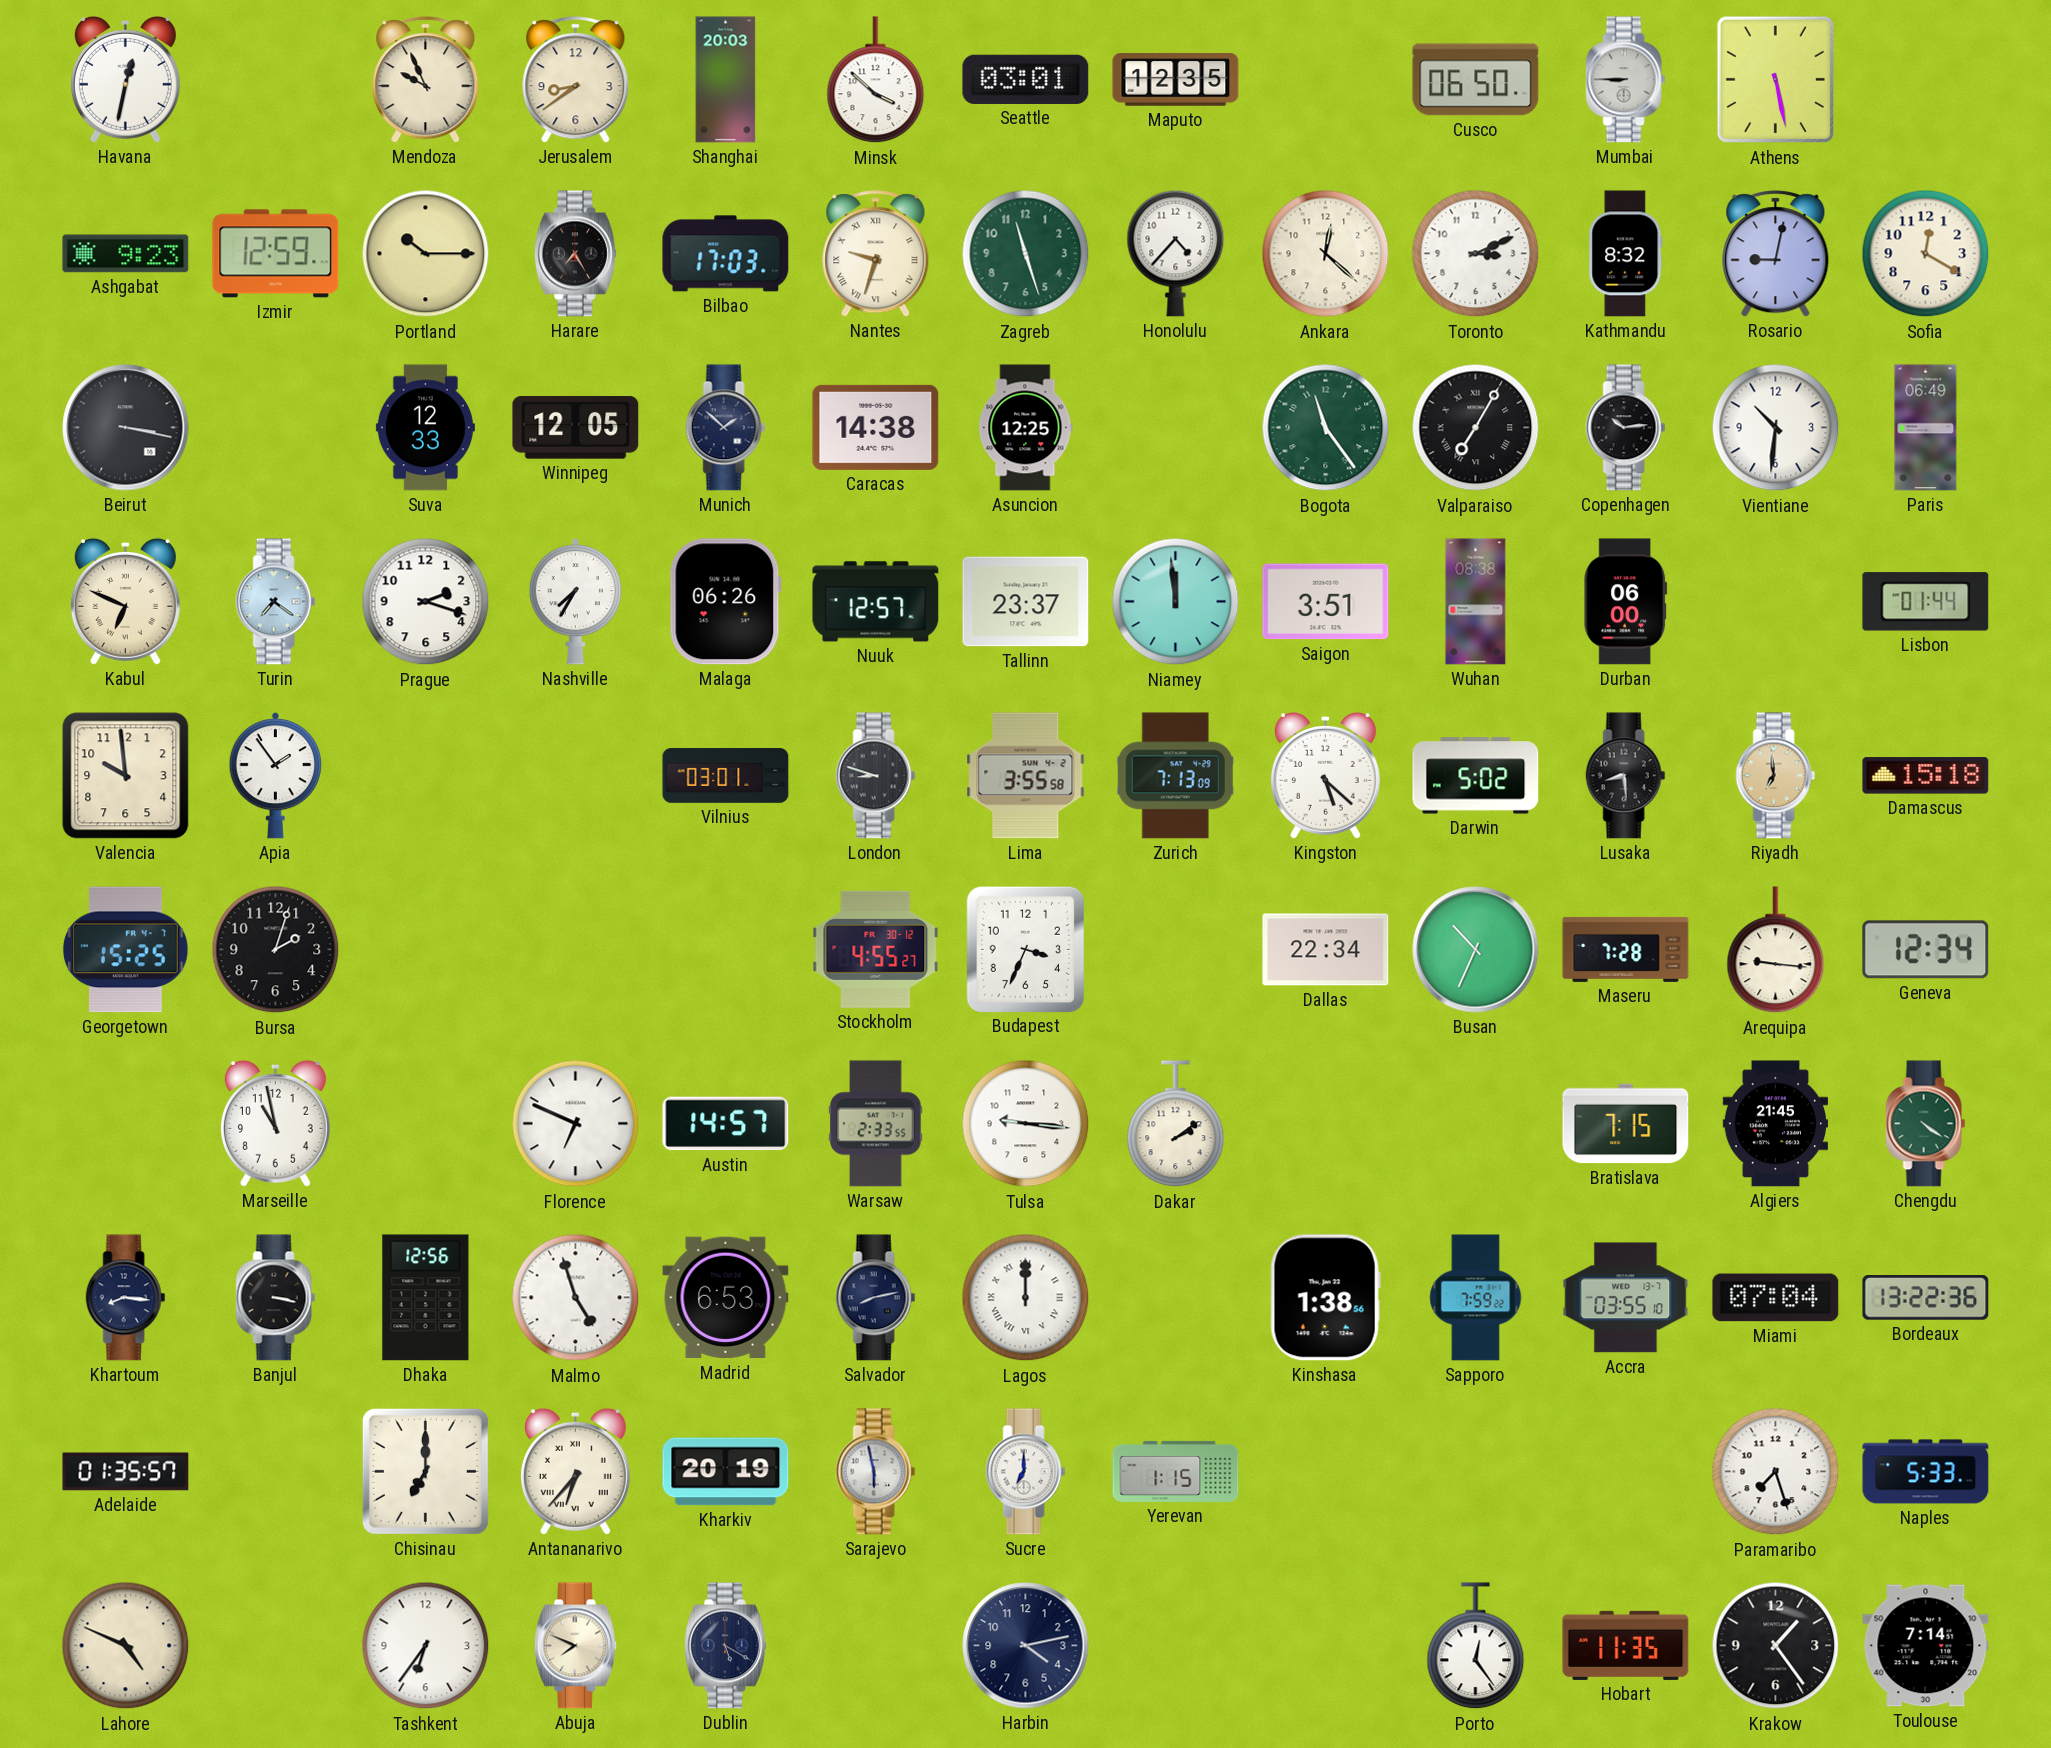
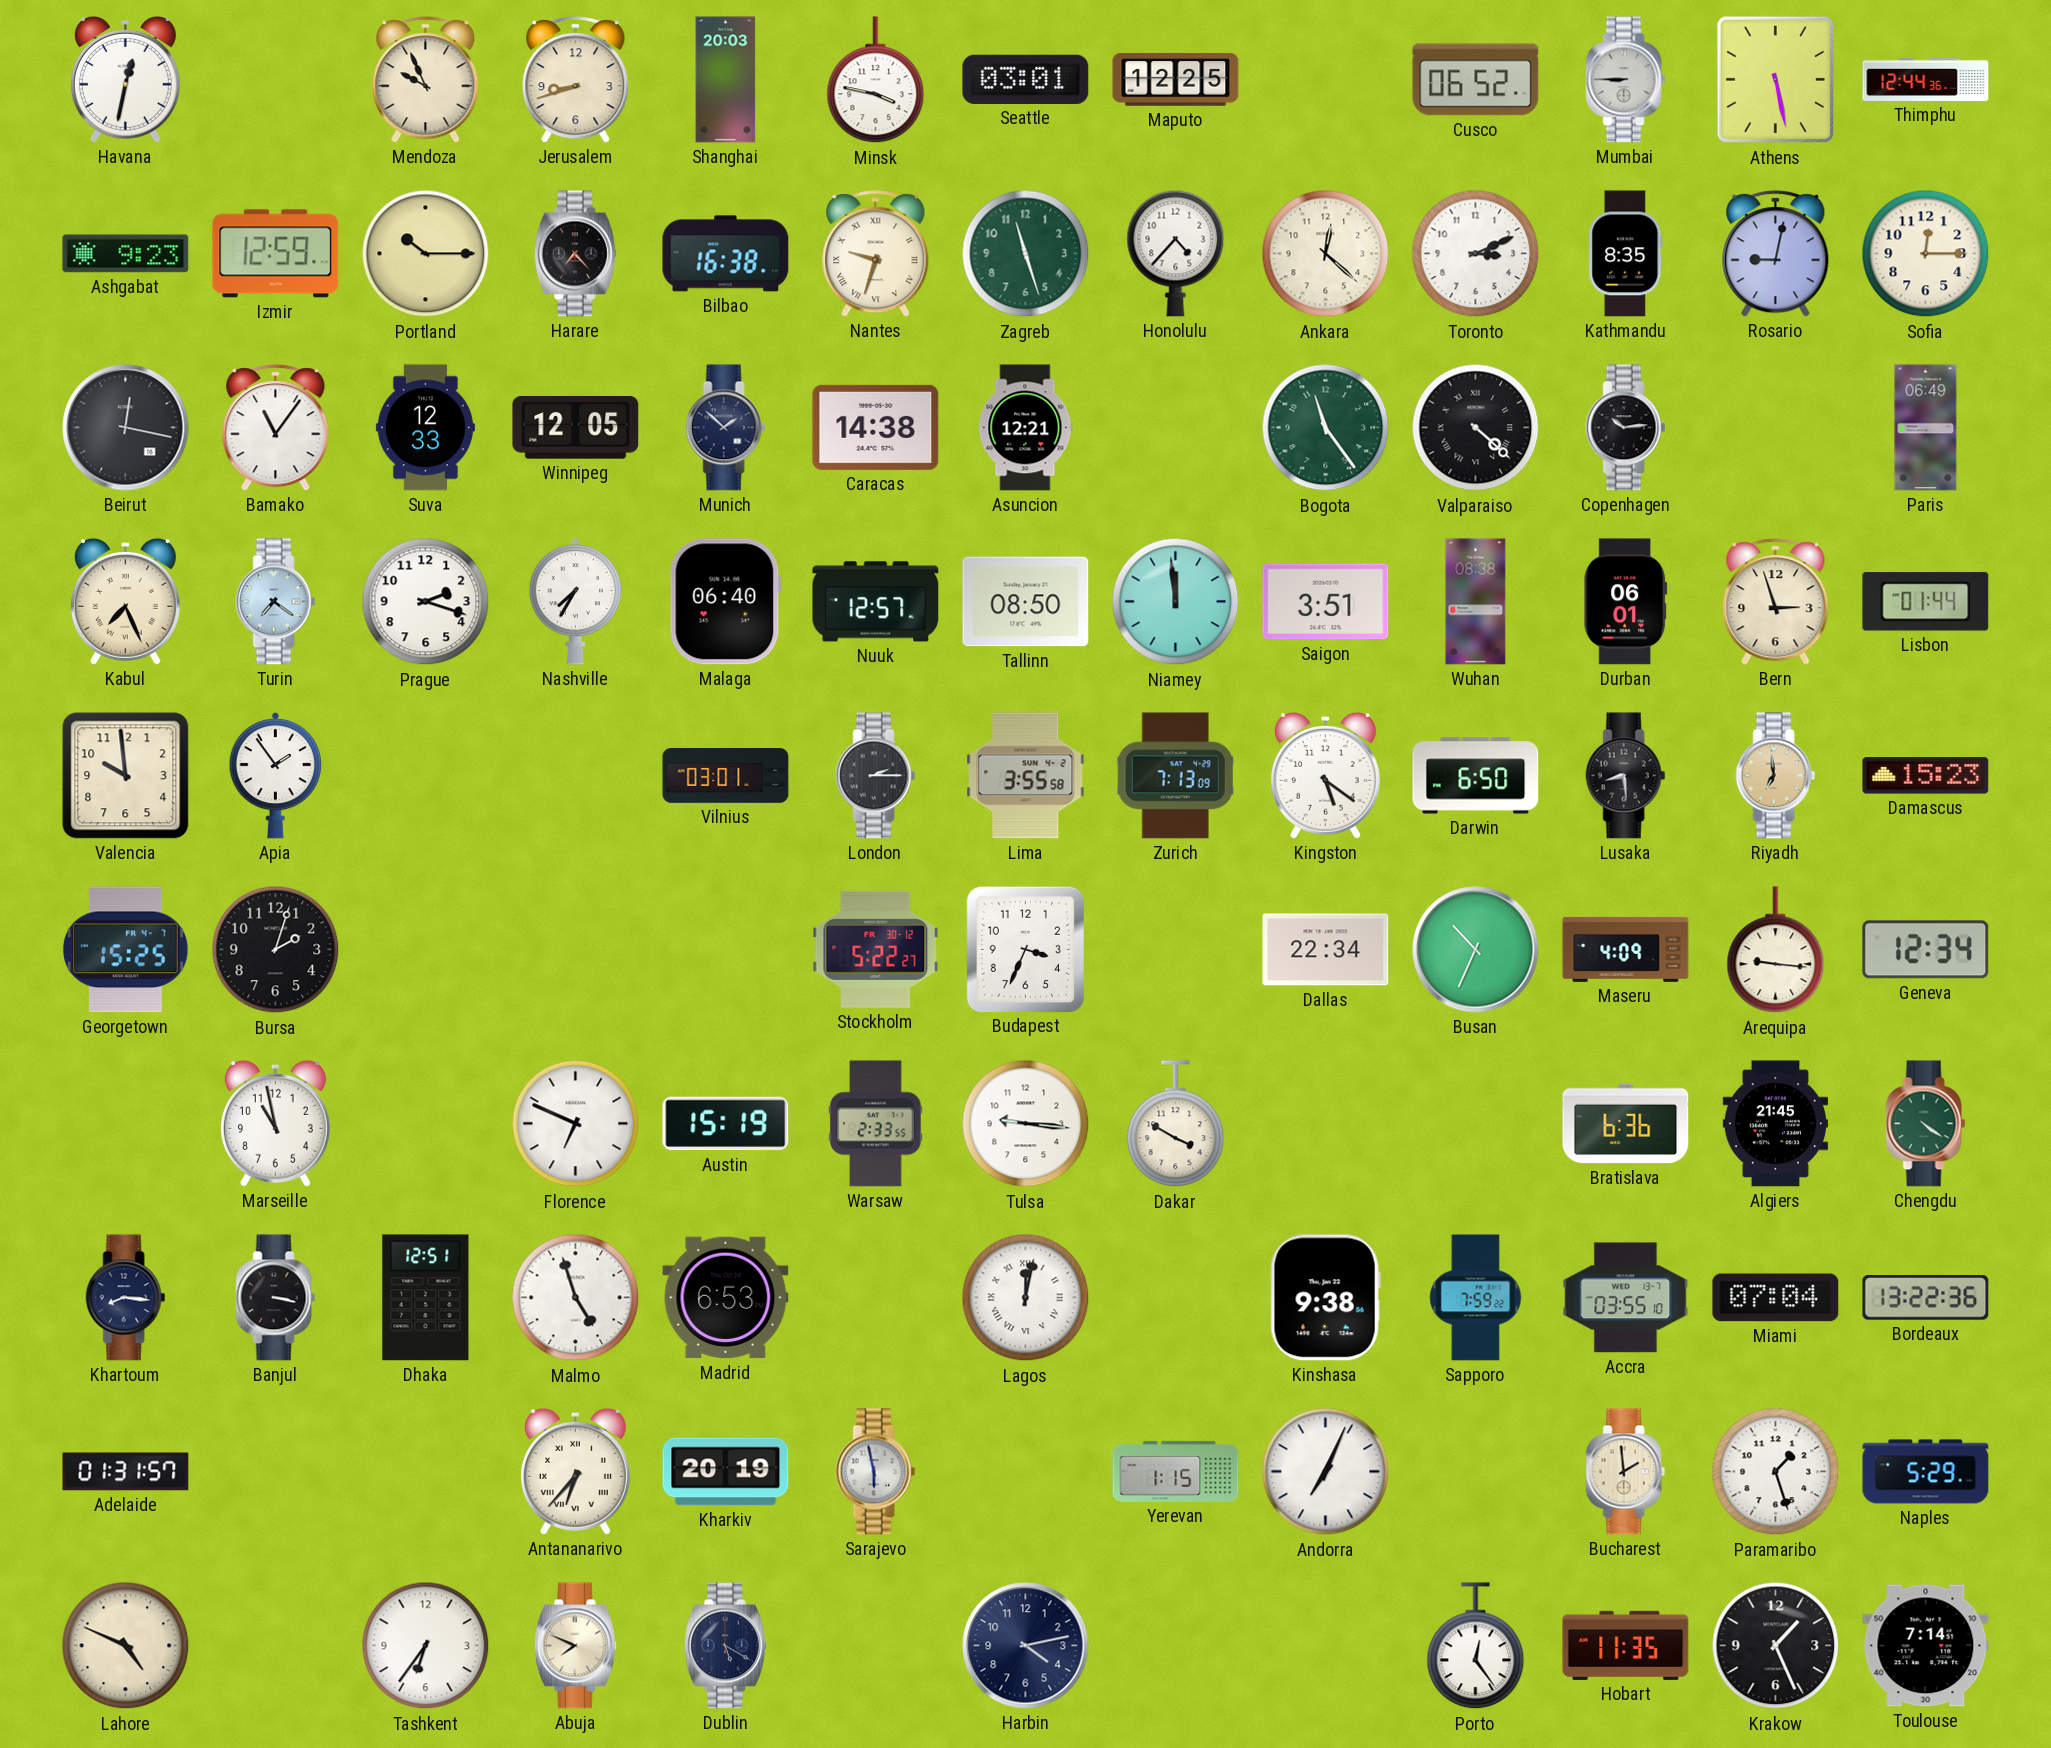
Jerusalem: 8:39 -> 8:42 (576, 80)
Minsk: 3:52 -> 3:47 (876, 80)
Maputo: 12:35 -> 12:25 (1176, 80)
Cusco: 06:50 -> 06:52 (1476, 80)
Thimphu: none -> 12:44 (1926, 79)
Harare: 7:25 -> 7:23 (575, 254)
Bilbao: 17:03 -> 16:38 (726, 254)
Kathmandu: 8:32 -> 8:35 (1626, 254)
Sofia: 12:20 -> 12:15 (1926, 254)
Beirut: 3:17 -> 12:17 (126, 428)
Bamako: none -> 11:06 (276, 428)
Asuncion: 12:25 -> 12:21 (1026, 428)
Valparaiso: 7:05 -> 4:22 (1476, 428)
Vientiane: 10:31 -> none (1776, 428)
Kabul: 6:49 -> 7:26 (125, 601)
Malaga: 06:26 -> 06:40 (725, 602)
Tallinn: 23:37 -> 08:50 (1026, 602)
Durban: 06:00 -> 06:01 (1626, 602)
Bern: none -> 2:57 (1776, 602)
London: 8:48 -> 2:15 (876, 776)
Kingston: 5:22 -> 5:21 (1325, 775)
Darwin: 5:02 -> 6:50 (1476, 776)
Damascus: 15:18 -> 15:23 (1926, 776)
Stockholm: 4:55 -> 5:22 (876, 949)
Maseru: 7:28 -> 4:09 (1626, 949)
Austin: 14:57 -> 15:19 (726, 1124)
Dakar: 2:09 -> 3:50 (1176, 1124)
Bratislava: 7:15 -> 6:36 (1626, 1124)
Dhaka: 12:56 -> 12:51 (426, 1298)
Salvador: 8:13 -> none (876, 1298)
Lagos: 12:00 -> 12:02 (1026, 1298)
Kinshasa: 1:38 -> 9:38 (1325, 1298)
Adelaide: 01:35 -> 01:31 (126, 1472)
Chisinau: 7:00 -> none (425, 1471)
Sucre: 7:00 -> none (1026, 1472)
Andorra: none -> 7:04 (1326, 1472)
Bucharest: none -> 1:59 (1626, 1472)
Paramaribo: 7:27 -> 1:27 (1776, 1472)
Naples: 5:33 -> 5:29 (1926, 1472)
Krakow: 1:24 -> 1:26 (1776, 1646)
